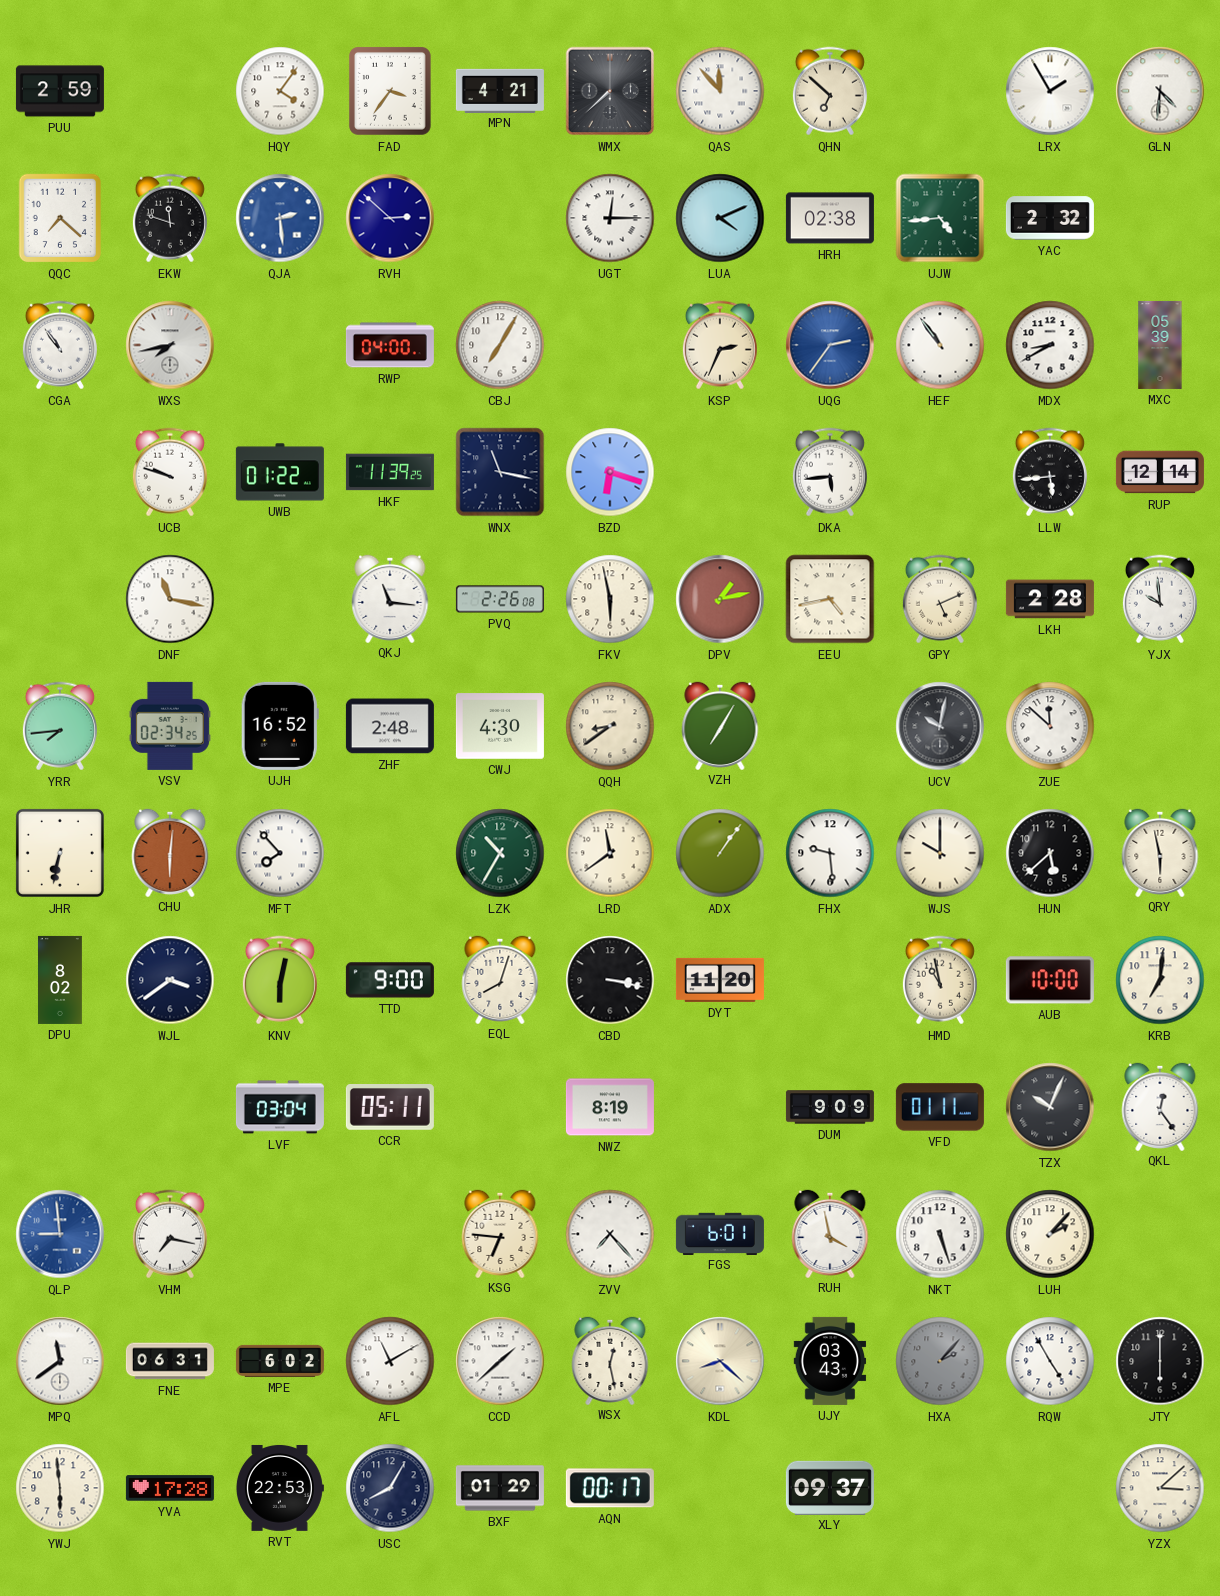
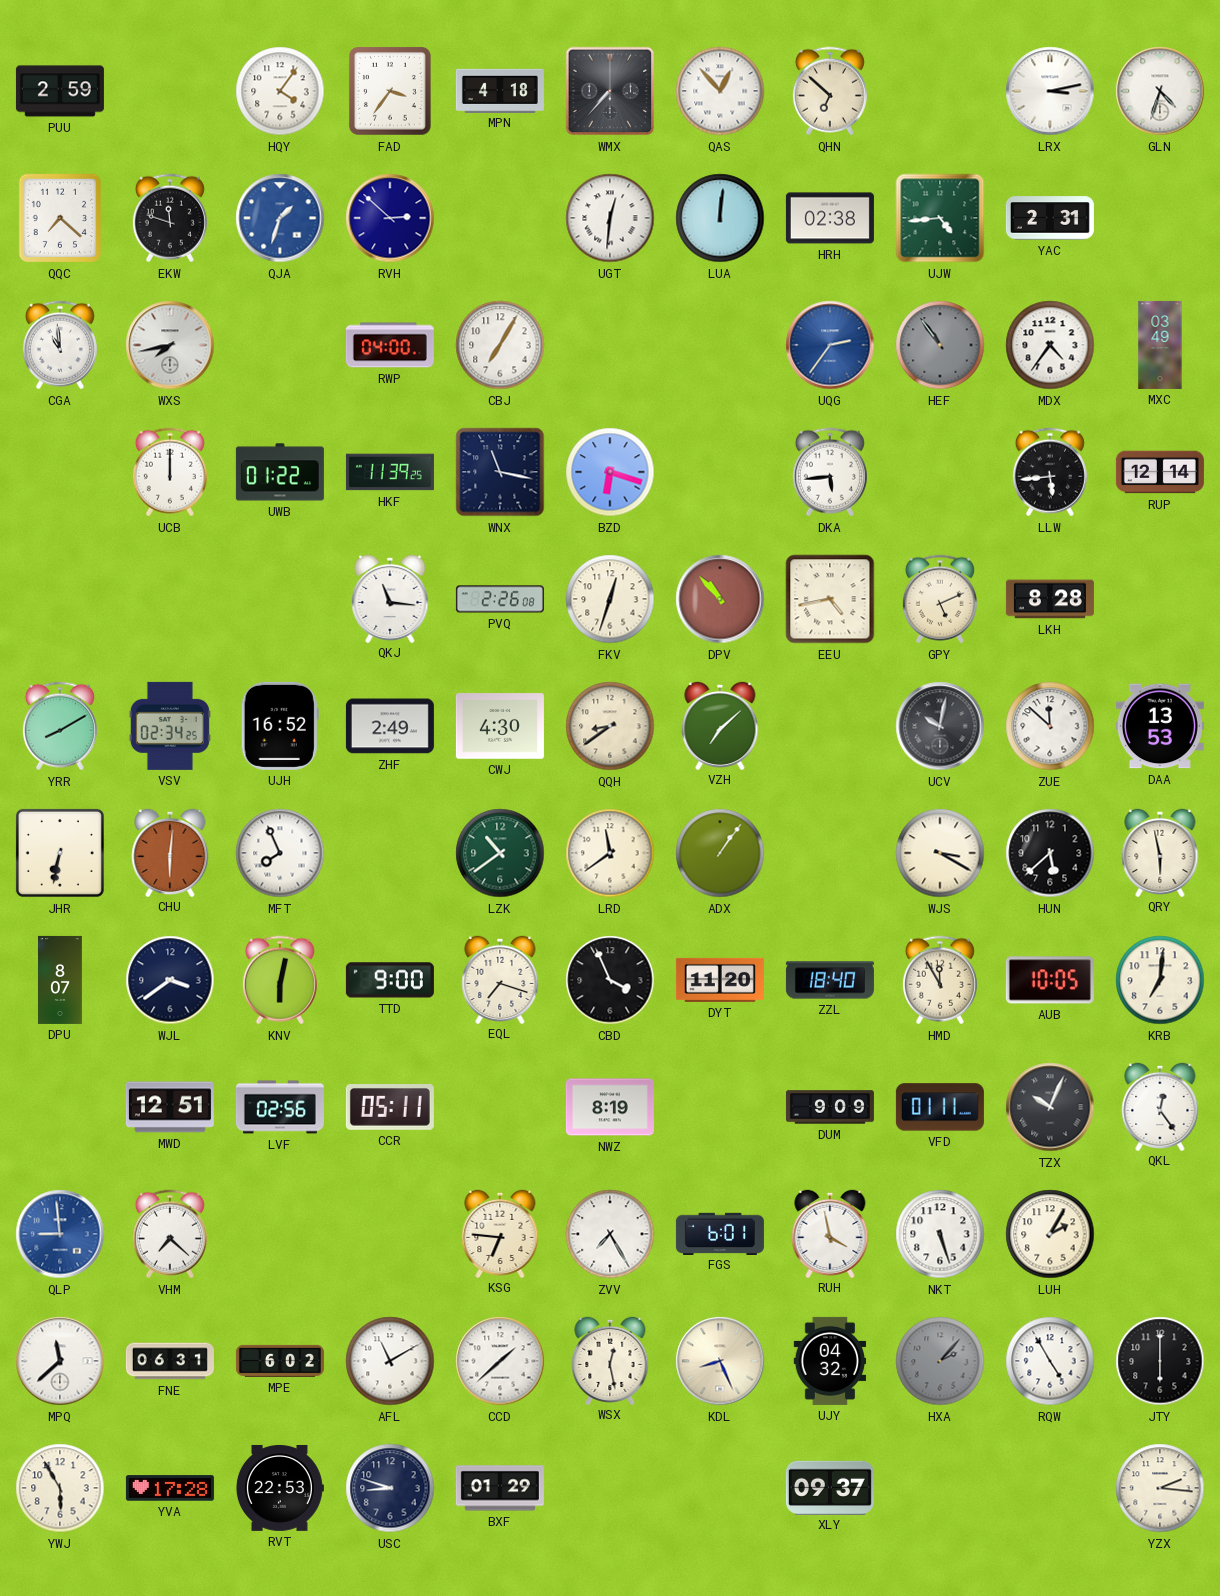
MPN: 4:21 -> 4:18 (500, 90)
WMX: 7:38 -> 7:37 (610, 91)
QAS: 11:53 -> 12:53 (720, 91)
LRX: 1:55 -> 3:13 (1050, 91)
GLN: 4:31 -> 4:33 (1160, 91)
QJA: 2:29 -> 1:33 (280, 218)
UGT: 12:15 -> 12:31 (610, 218)
LUA: 4:11 -> 12:01 (720, 218)
YAC: 2:32 -> 2:31 (1050, 218)
CGA: 10:54 -> 10:59 (60, 345)
KSP: 2:34 -> none (720, 345)
HEF dial: white -> grey (940, 345)
MDX: 8:40 -> 4:36 (1050, 345)
MXC: 05:39 -> 03:49 (1160, 345)
UCB: 9:48 -> 12:00 (170, 472)
DNF: 11:17 -> none (170, 599)
FKV: 5:58 -> 12:33 (610, 599)
DPV: 1:13 -> 10:53 (720, 599)
LKH: 2:28 -> 8:28 (1050, 599)
YJX: 9:59 -> none (1160, 599)
YRR: 7:44 -> 8:10 (60, 726)
ZHF: 2:48 -> 2:49 (390, 726)
VZH: 7:05 -> 7:08 (720, 725)
DAA: none -> 13:53 (1160, 726)
MFT: 7:53 -> 7:56 (280, 853)
LZK: 10:35 -> 10:39 (500, 853)
FHX: 9:29 -> none (830, 853)
WJS: 10:00 -> 3:20 (940, 853)
DPU: 8:02 -> 8:07 (60, 980)
EQL: 8:03 -> 7:18 (500, 979)
CBD: 3:17 -> 3:56 (610, 980)
ZZL: none -> 18:40 (830, 980)
HMD: 10:58 -> 11:55 (940, 980)
AUB: 10:00 -> 10:05 (1050, 980)
MWD: none -> 12:51 (170, 1107)
LVF: 03:04 -> 02:56 (280, 1107)
VHM: 7:17 -> 7:22 (170, 1234)
ZVV: 7:23 -> 7:25 (610, 1234)
LUH: 2:07 -> 2:05 (1050, 1234)
MPQ: 11:39 -> 11:38 (60, 1361)
KDL: 8:22 -> 8:26 (720, 1361)
UJY: 03:43 -> 04:32 (830, 1361)
YWJ: 5:59 -> 5:55 (60, 1488)
USC: 8:05 -> 8:48 (390, 1488)
AQN: 00:17 -> none (610, 1488)
YZX: 3:08 -> 2:16 (1160, 1488)
